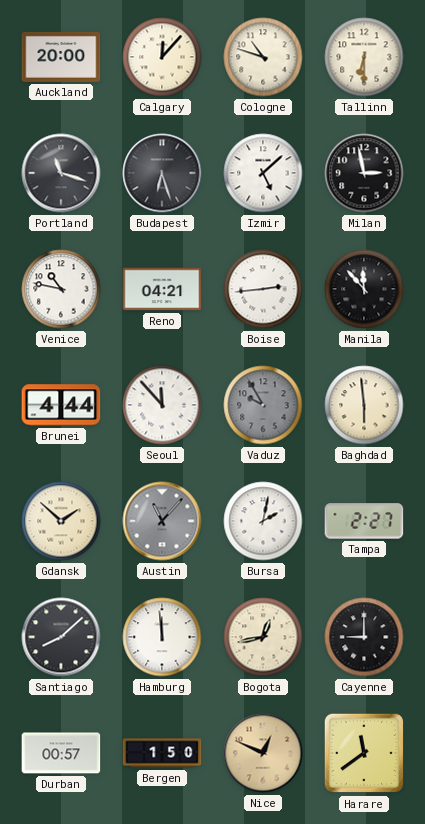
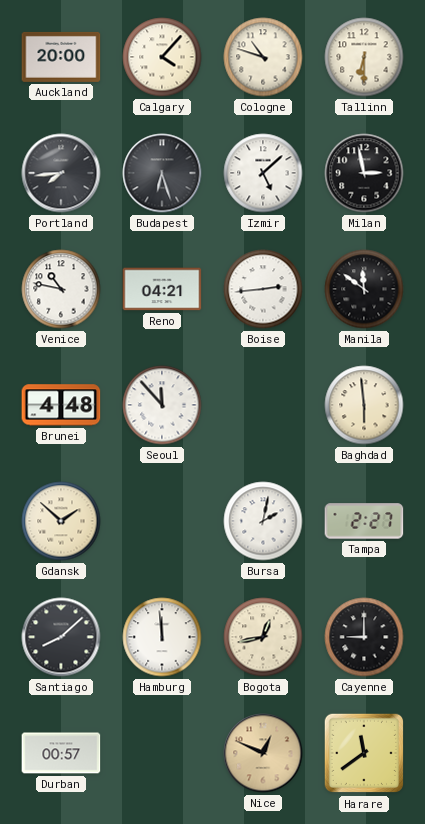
Calgary: 12:07 -> 4:07 (162, 57)
Portland: 11:18 -> 7:44 (61, 173)
Manila: 11:53 -> 11:51 (364, 289)
Brunei: 4:44 -> 4:48 (61, 405)
Vaduz: 9:55 -> none (263, 405)
Austin: 11:07 -> none (162, 521)
Bergen: 1:50 -> none (162, 753)
